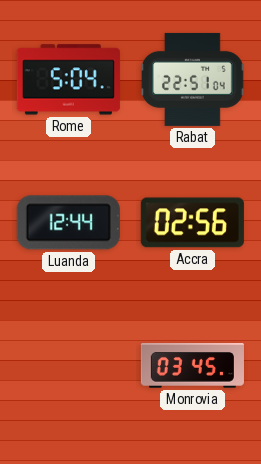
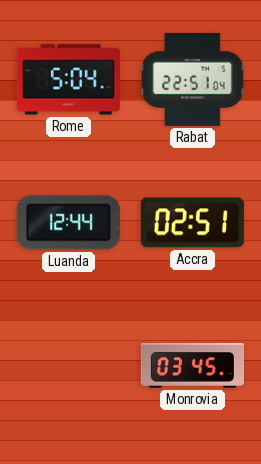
Accra: 02:56 -> 02:51 (192, 223)
